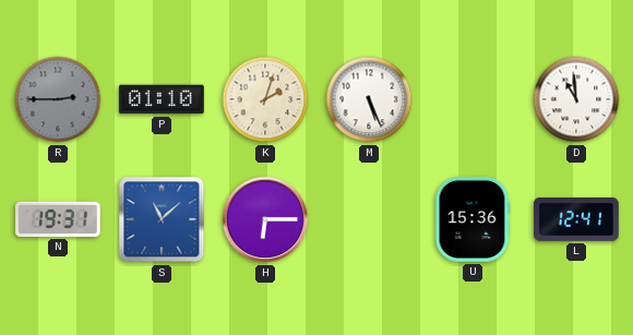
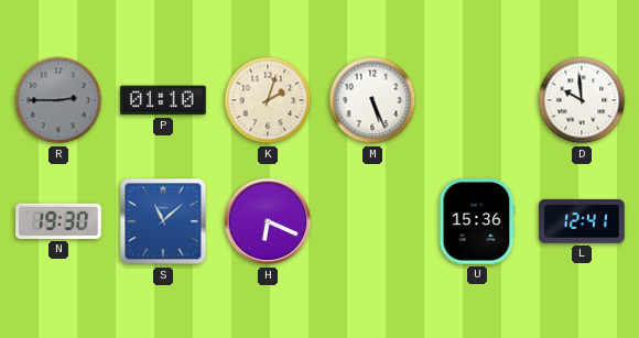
D: 10:59 -> 9:59 (582, 100)
N: 19:31 -> 19:30 (59, 221)
H: 6:15 -> 6:19 (268, 221)
